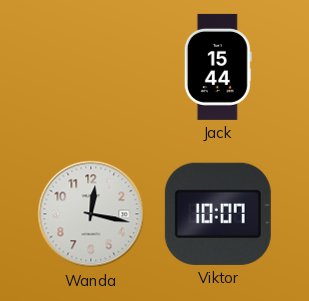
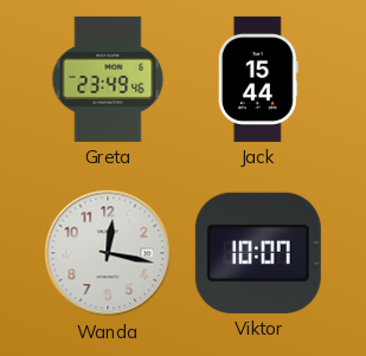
Greta: none -> 23:49 (108, 79)
